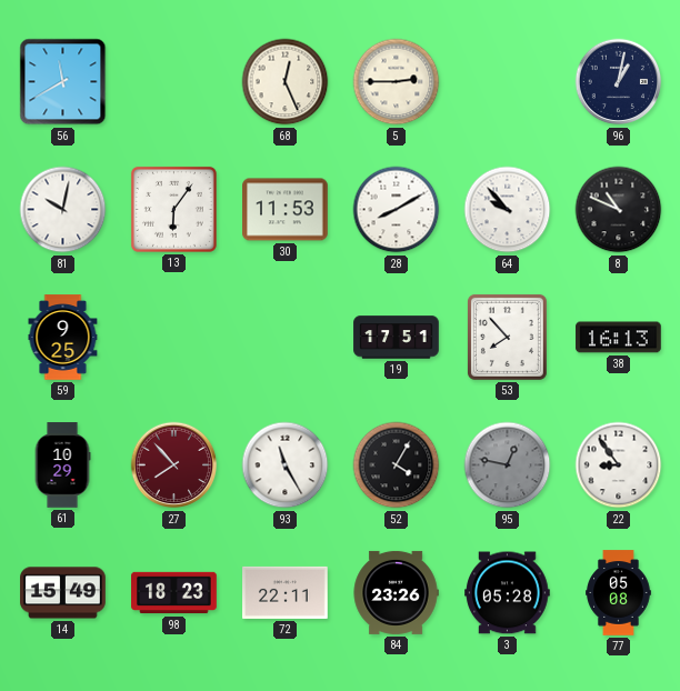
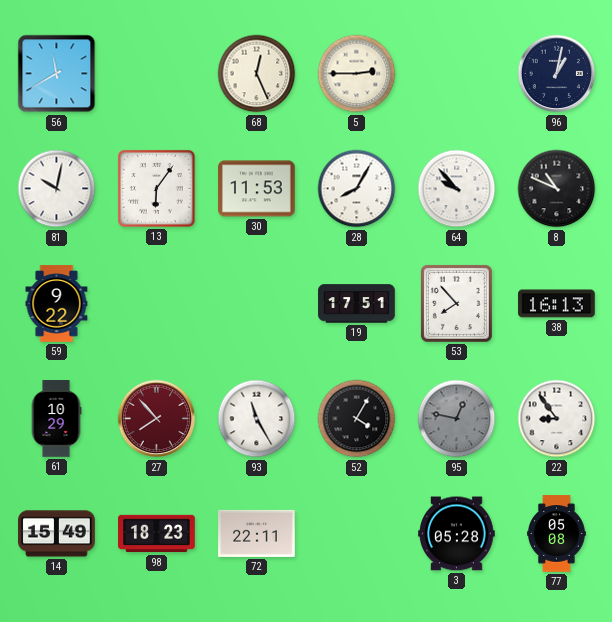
28: 8:10 -> 8:05 (357, 189)
59: 9:25 -> 9:22 (57, 304)
84: 23:26 -> none (396, 592)
